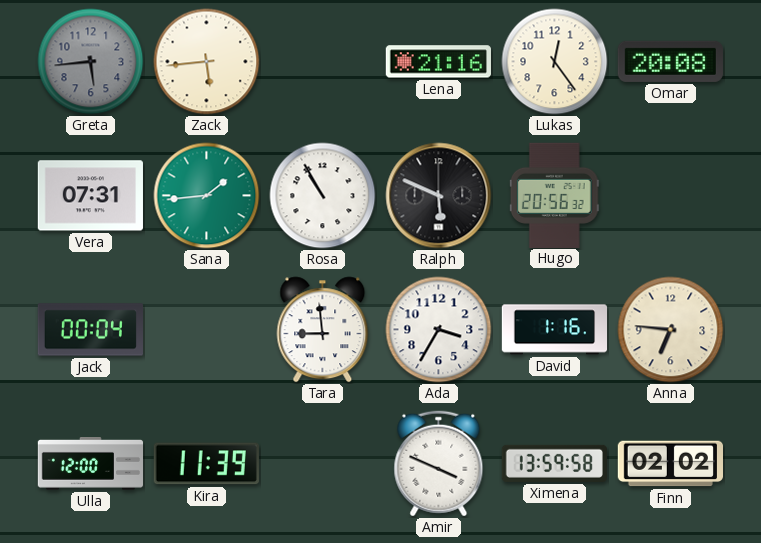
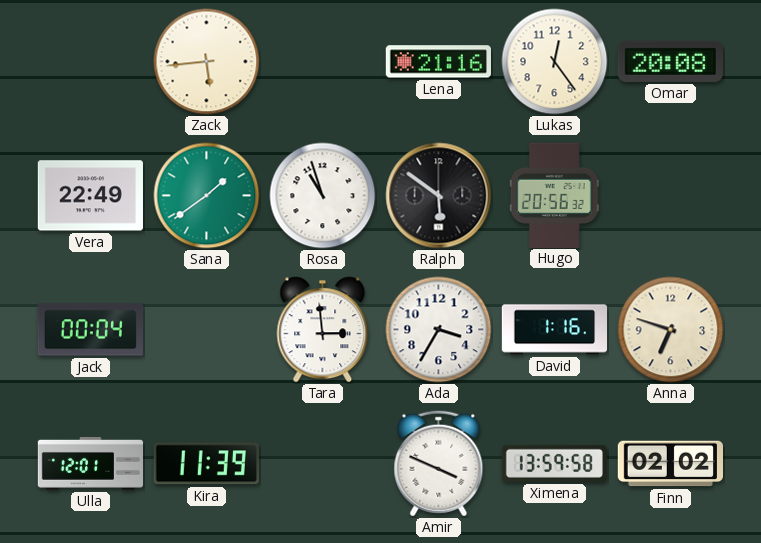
Greta: 5:44 -> none (91, 62)
Vera: 07:31 -> 22:49 (90, 196)
Sana: 1:44 -> 1:39 (207, 196)
Rosa: 10:55 -> 10:57 (323, 196)
Ralph: 5:49 -> 5:51 (439, 196)
Tara: 8:59 -> 2:59 (323, 330)
Anna: 6:46 -> 6:48 (671, 330)
Ulla: 12:00 -> 12:01 (91, 464)
